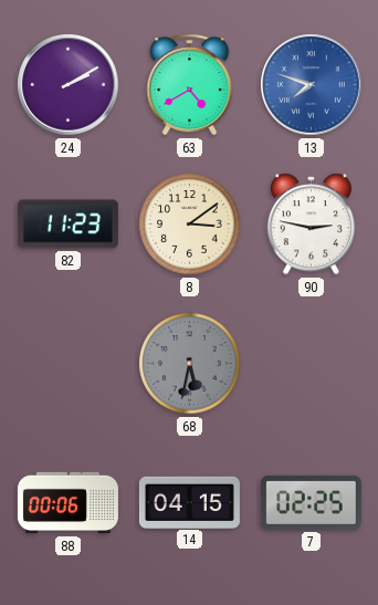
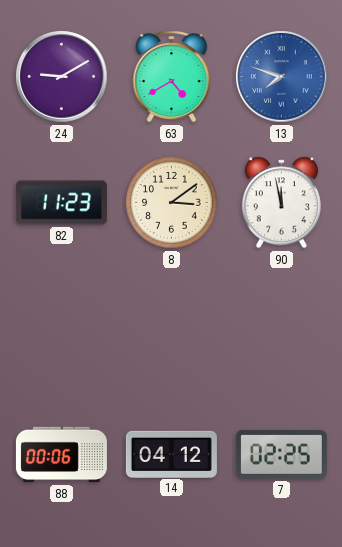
24: 2:10 -> 9:10 (62, 77)
90: 2:47 -> 11:58 (281, 203)
68: 5:32 -> none (190, 364)
14: 04:15 -> 04:12 (171, 454)
